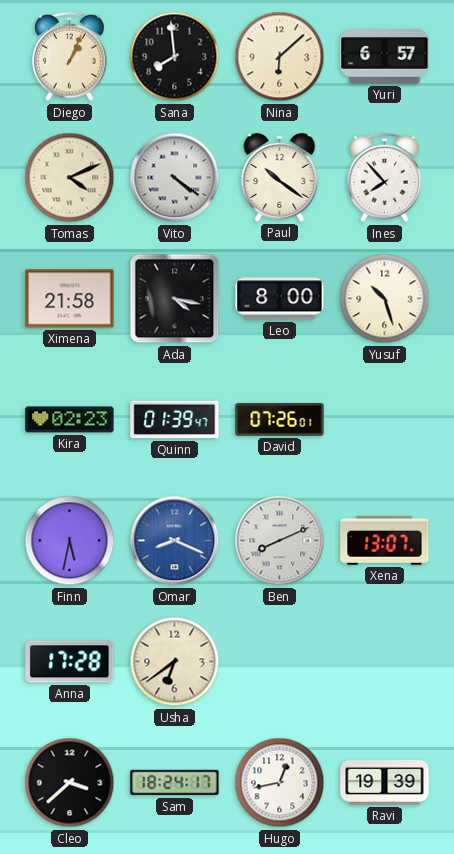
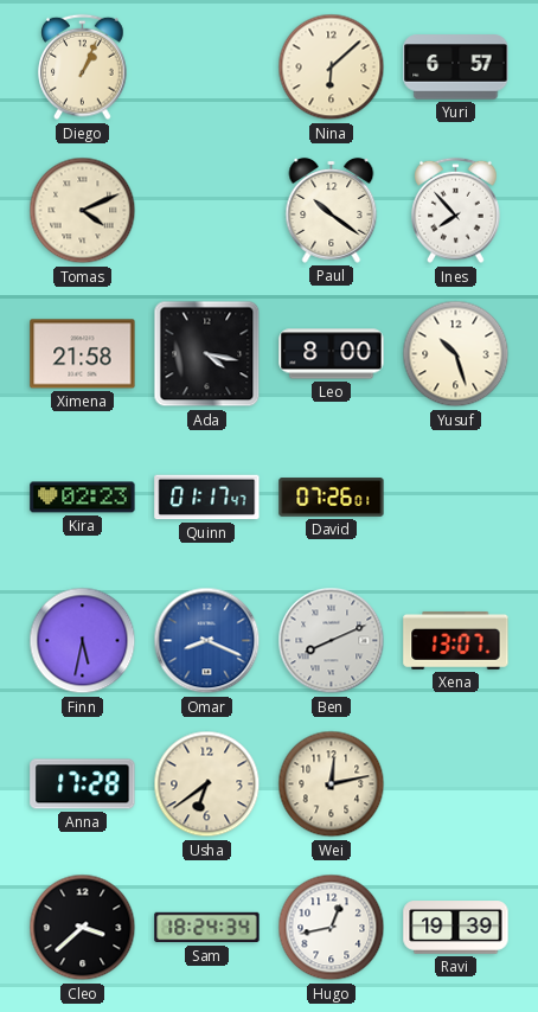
Sana: 7:59 -> none (175, 57)
Vito: 4:21 -> none (175, 178)
Quinn: 01:39 -> 01:17 (207, 498)
Wei: none -> 12:13 (332, 784)
Sam: 18:24:17 -> 18:24:34 (207, 928)
